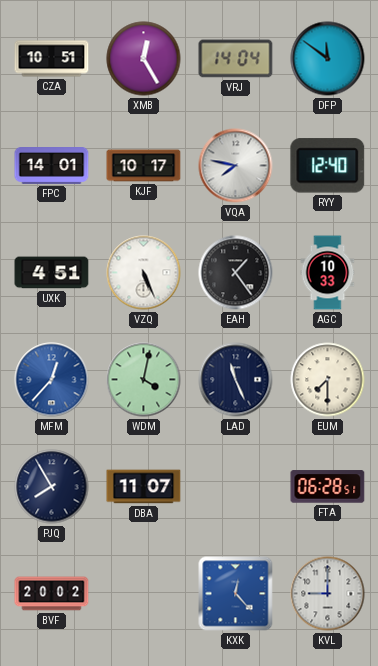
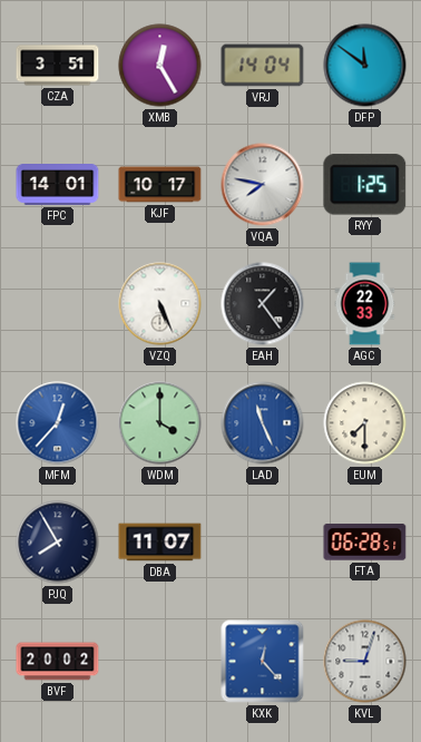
CZA: 10:51 -> 3:51 (58, 66)
RYY: 12:40 -> 1:25 (365, 185)
UXK: 4:51 -> none (52, 273)
AGC: 10:33 -> 22:33 (365, 304)
WDM: 4:02 -> 4:00 (160, 423)
LAD dial: navy -> blue (263, 423)
KVL: 9:00 -> 9:03 (365, 662)
